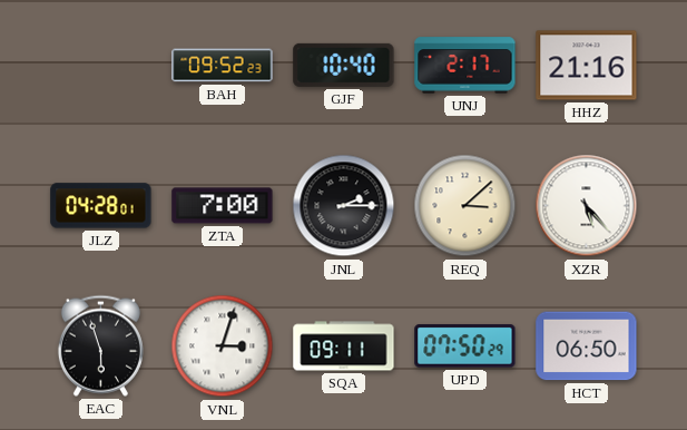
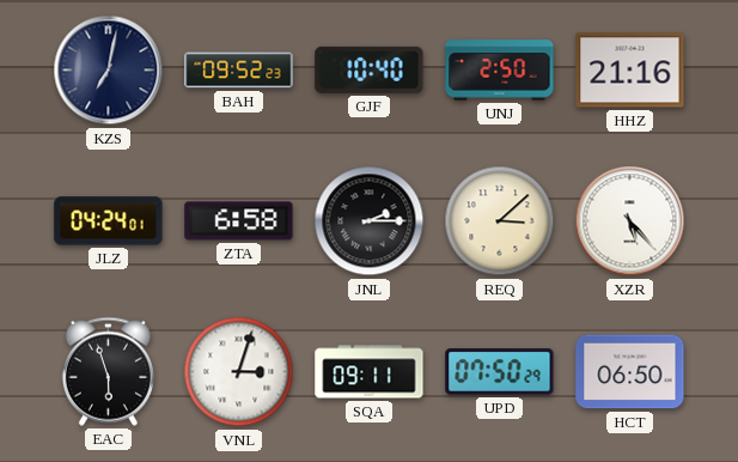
KZS: none -> 7:02 (109, 71)
UNJ: 2:17 -> 2:50 (500, 71)
JLZ: 04:28 -> 04:24 (109, 221)
ZTA: 7:00 -> 6:58 (239, 221)
